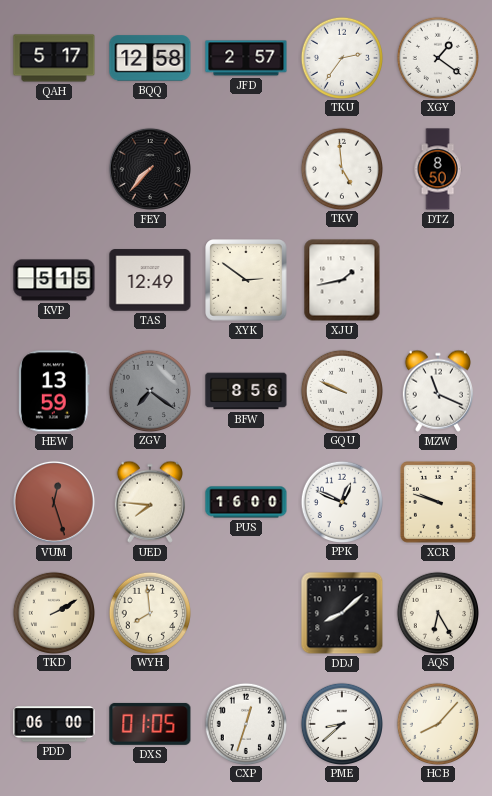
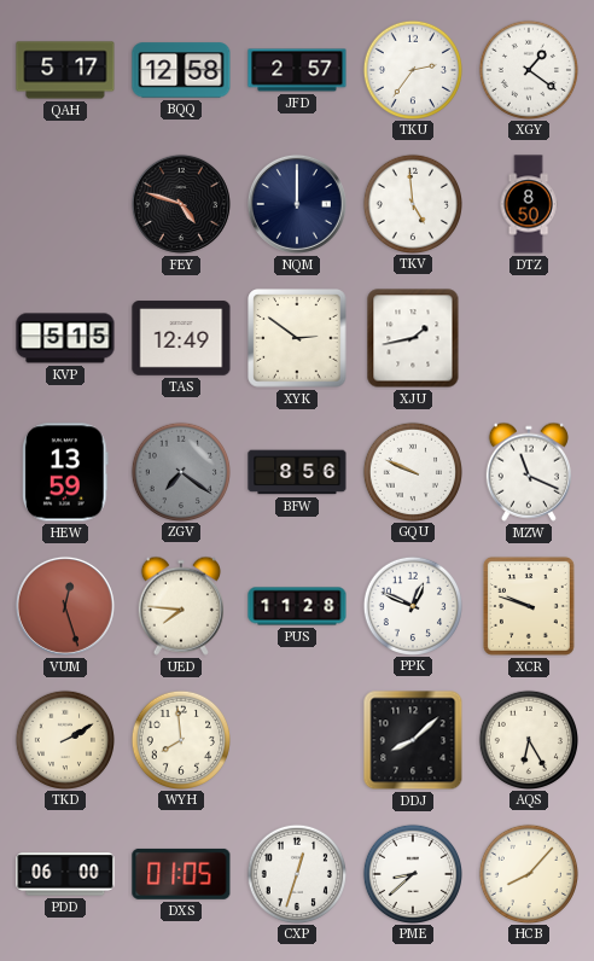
FEY: 7:37 -> 4:48 (181, 204)
NQM: none -> 12:00 (297, 204)
PUS: 16:00 -> 11:28 (297, 606)
